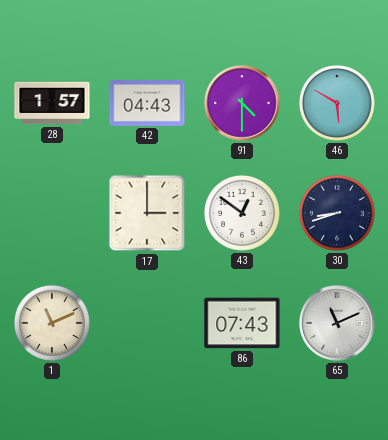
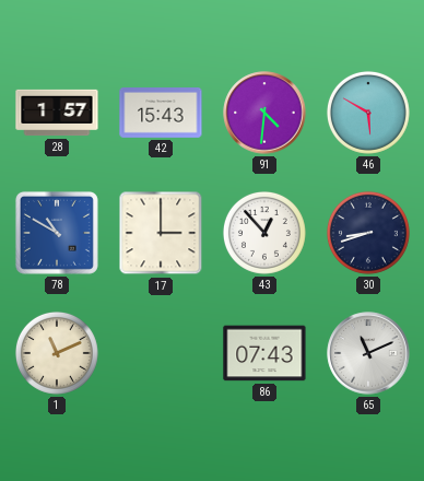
42: 04:43 -> 15:43 (161, 114)
91: 4:30 -> 4:31 (264, 113)
78: none -> 10:50 (57, 233)
43: 12:51 -> 12:53 (264, 233)
